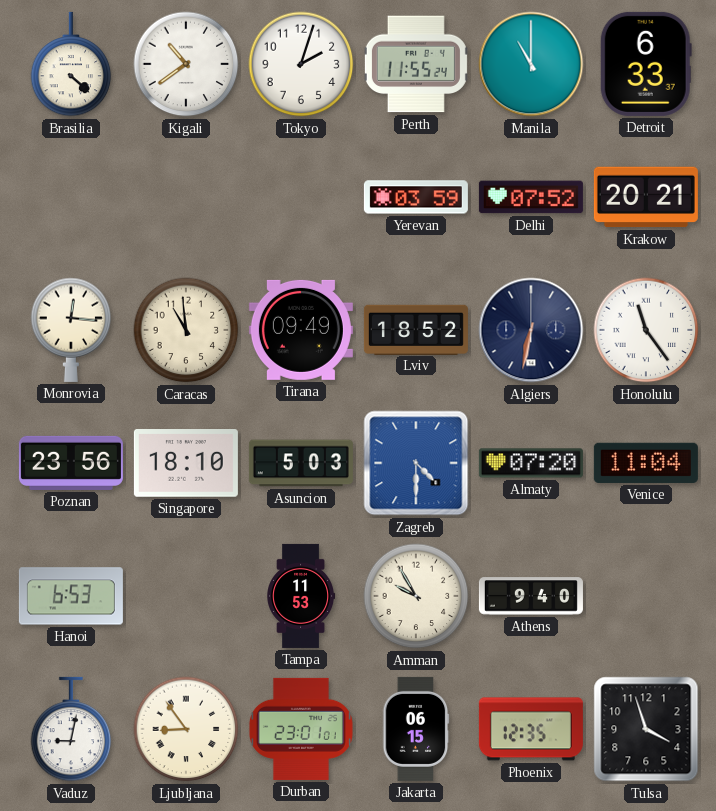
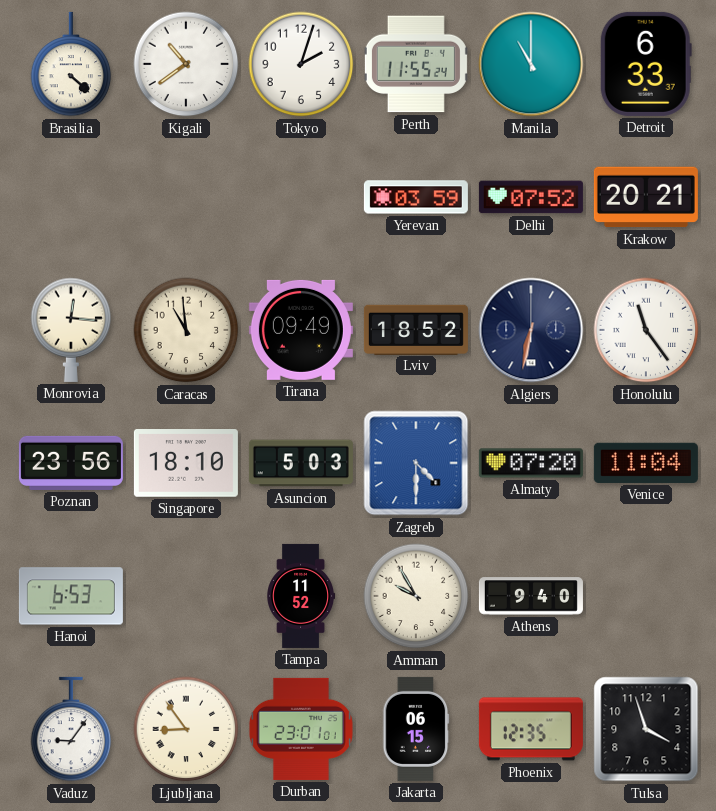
Tampa: 11:53 -> 11:52 (301, 596)
Vaduz: 9:02 -> 9:06 (71, 729)
